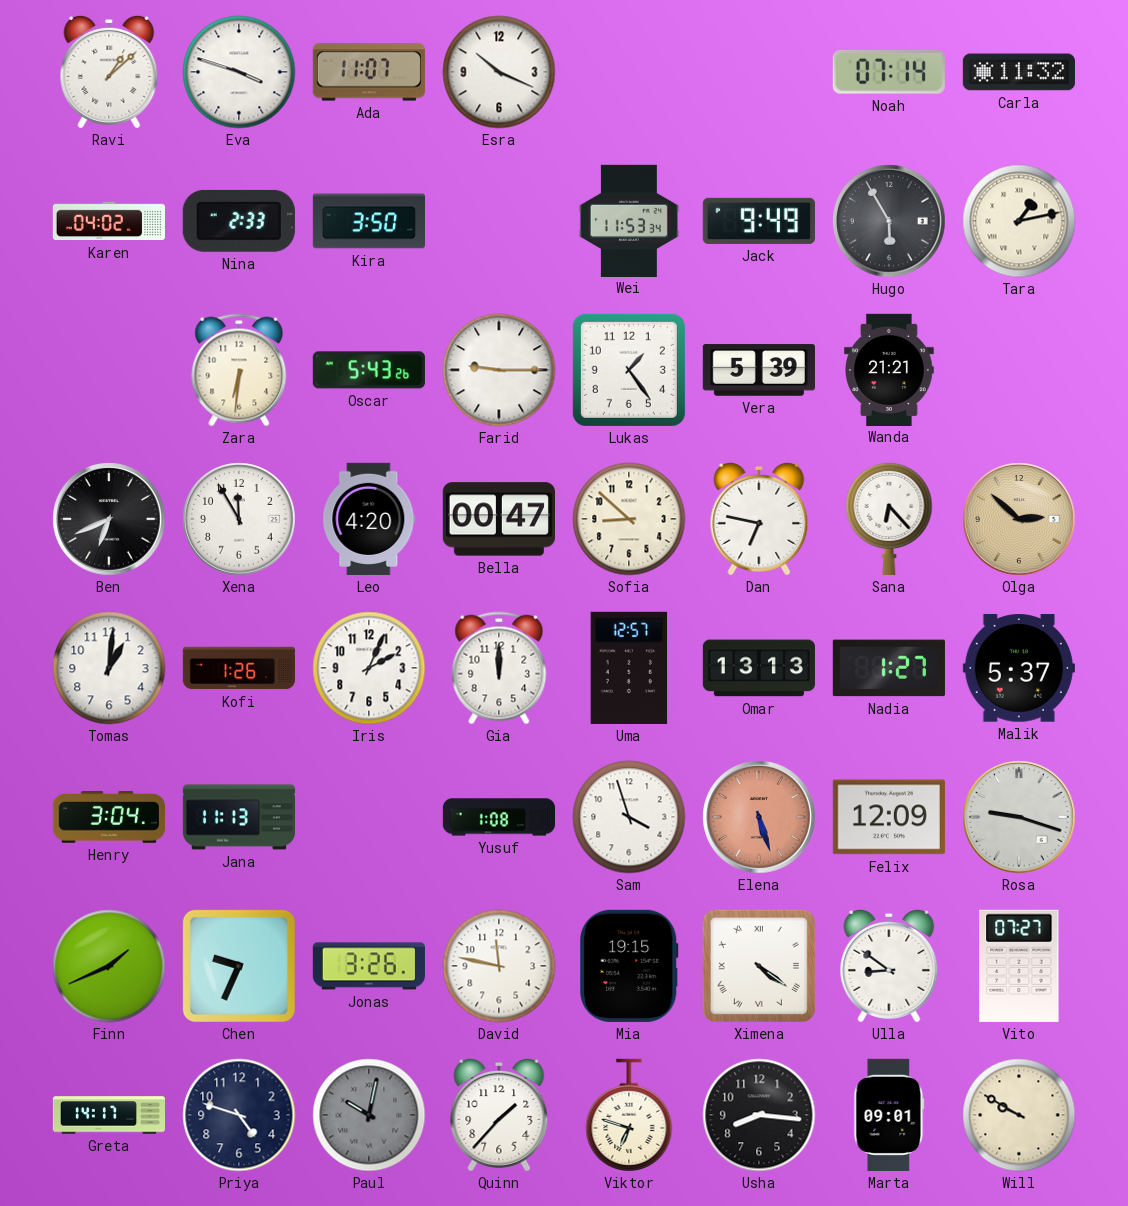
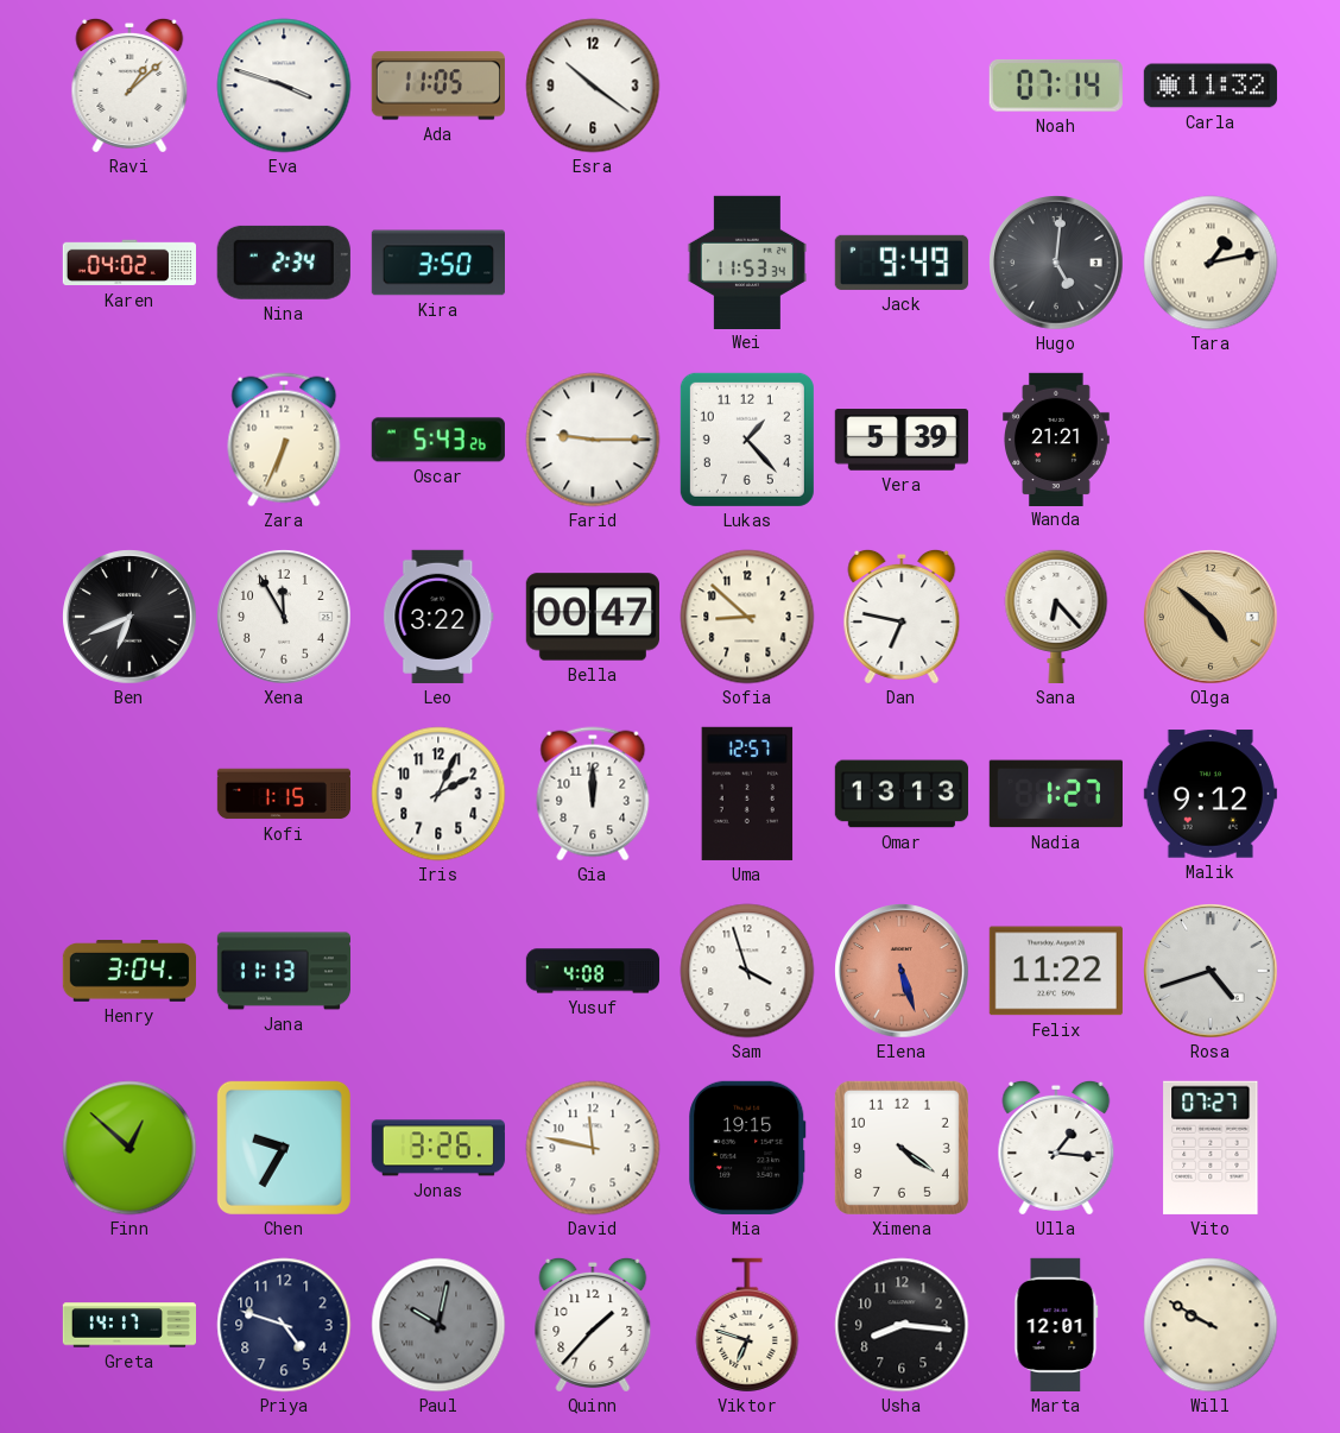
Ada: 11:07 -> 11:05 (438, 86)
Esra: 10:19 -> 10:21 (593, 86)
Nina: 2:33 -> 2:34 (284, 263)
Hugo: 5:55 -> 5:01 (1056, 263)
Zara: 6:31 -> 6:34 (284, 440)
Lukas: 1:24 -> 1:23 (747, 440)
Leo: 4:20 -> 3:22 (438, 617)
Olga: 2:52 -> 4:52 (1211, 617)
Tomas: 1:01 -> none (109, 668)
Kofi: 1:26 -> 1:15 (283, 794)
Malik: 5:37 -> 9:12 (1211, 794)
Yusuf: 1:08 -> 4:08 (593, 971)
Felix: 12:09 -> 11:22 (1056, 971)
Rosa: 9:18 -> 4:42 (1211, 971)
Finn: 1:41 -> 12:52 (129, 1148)
Chen: 9:34 -> 9:35 (284, 1148)
Ximena numerals: Roman -> Arabic (902, 1148)
Ulla: 8:51 -> 1:16 (1056, 1148)
Marta: 09:01 -> 12:01 (1056, 1325)
